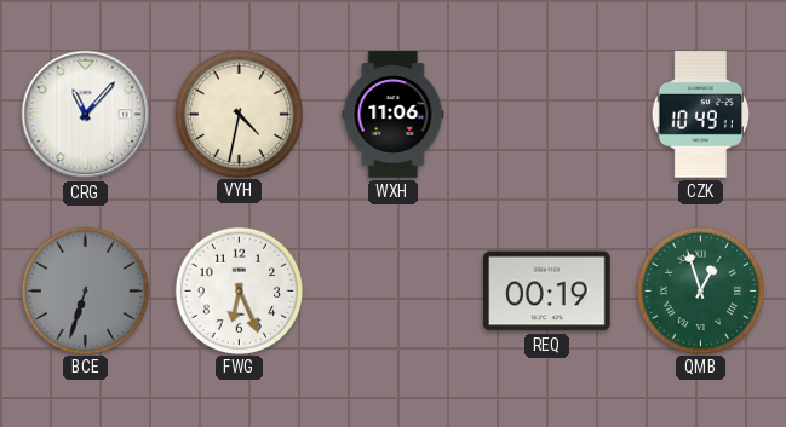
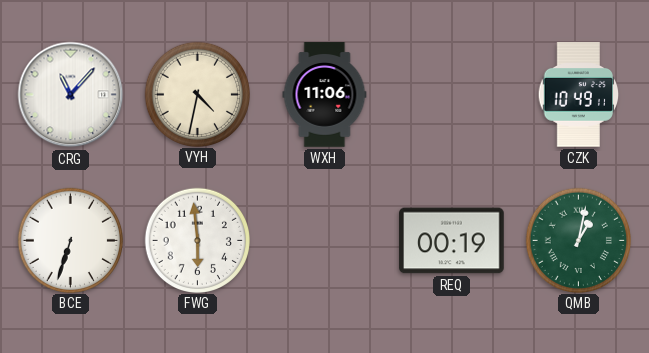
BCE dial: grey -> white (70, 240)
FWG: 6:26 -> 5:59 (197, 240)
QMB: 12:57 -> 1:02 (578, 240)
